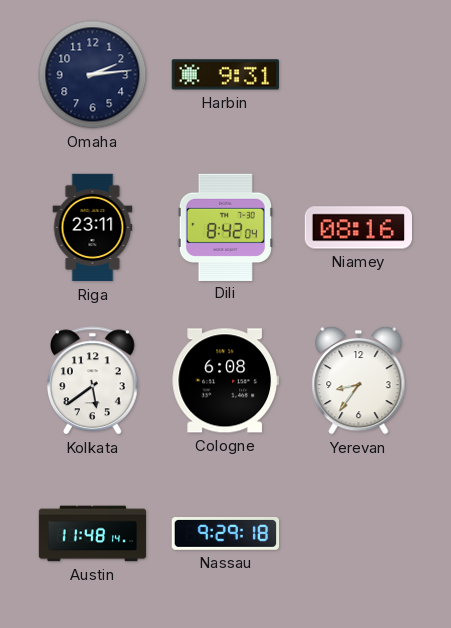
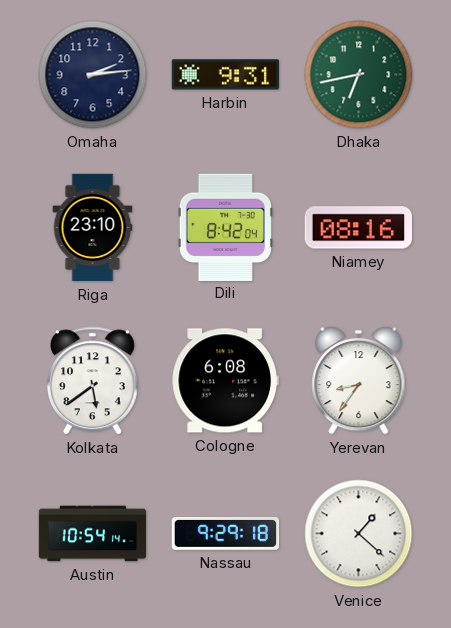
Dhaka: none -> 6:43 (359, 75)
Riga: 23:11 -> 23:10 (93, 228)
Austin: 11:48 -> 10:54 (93, 534)
Venice: none -> 1:22 (359, 534)
